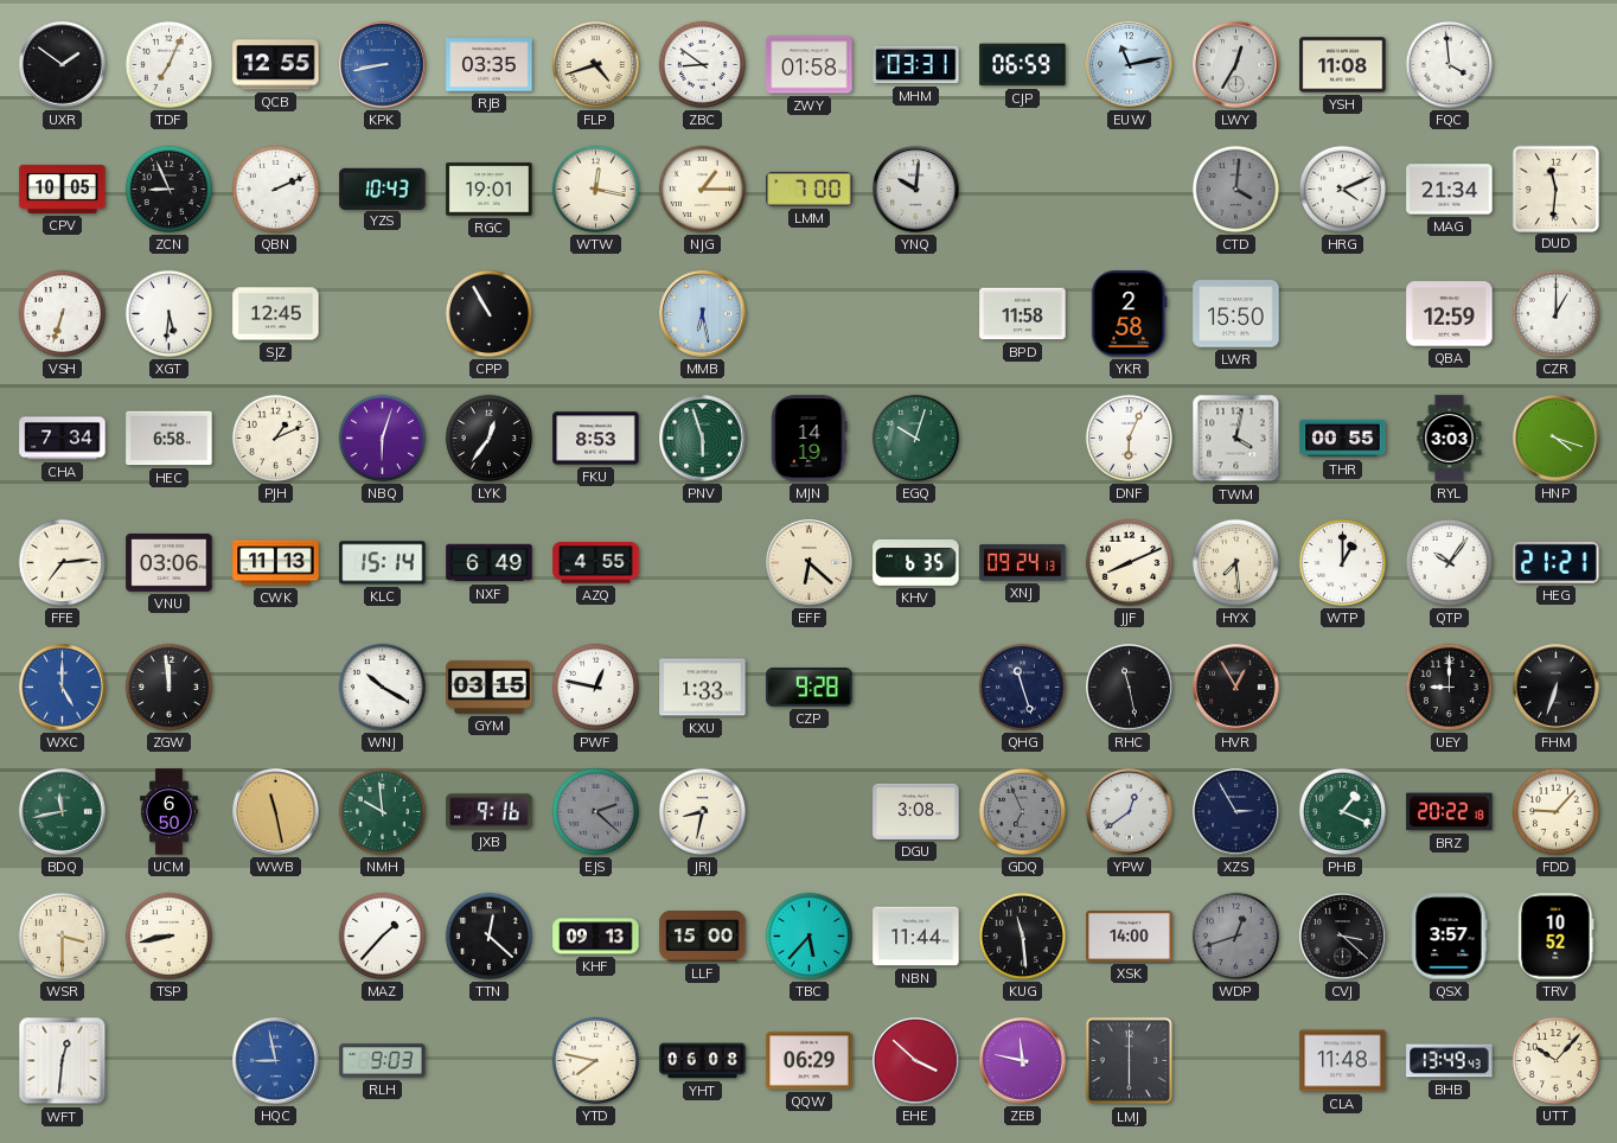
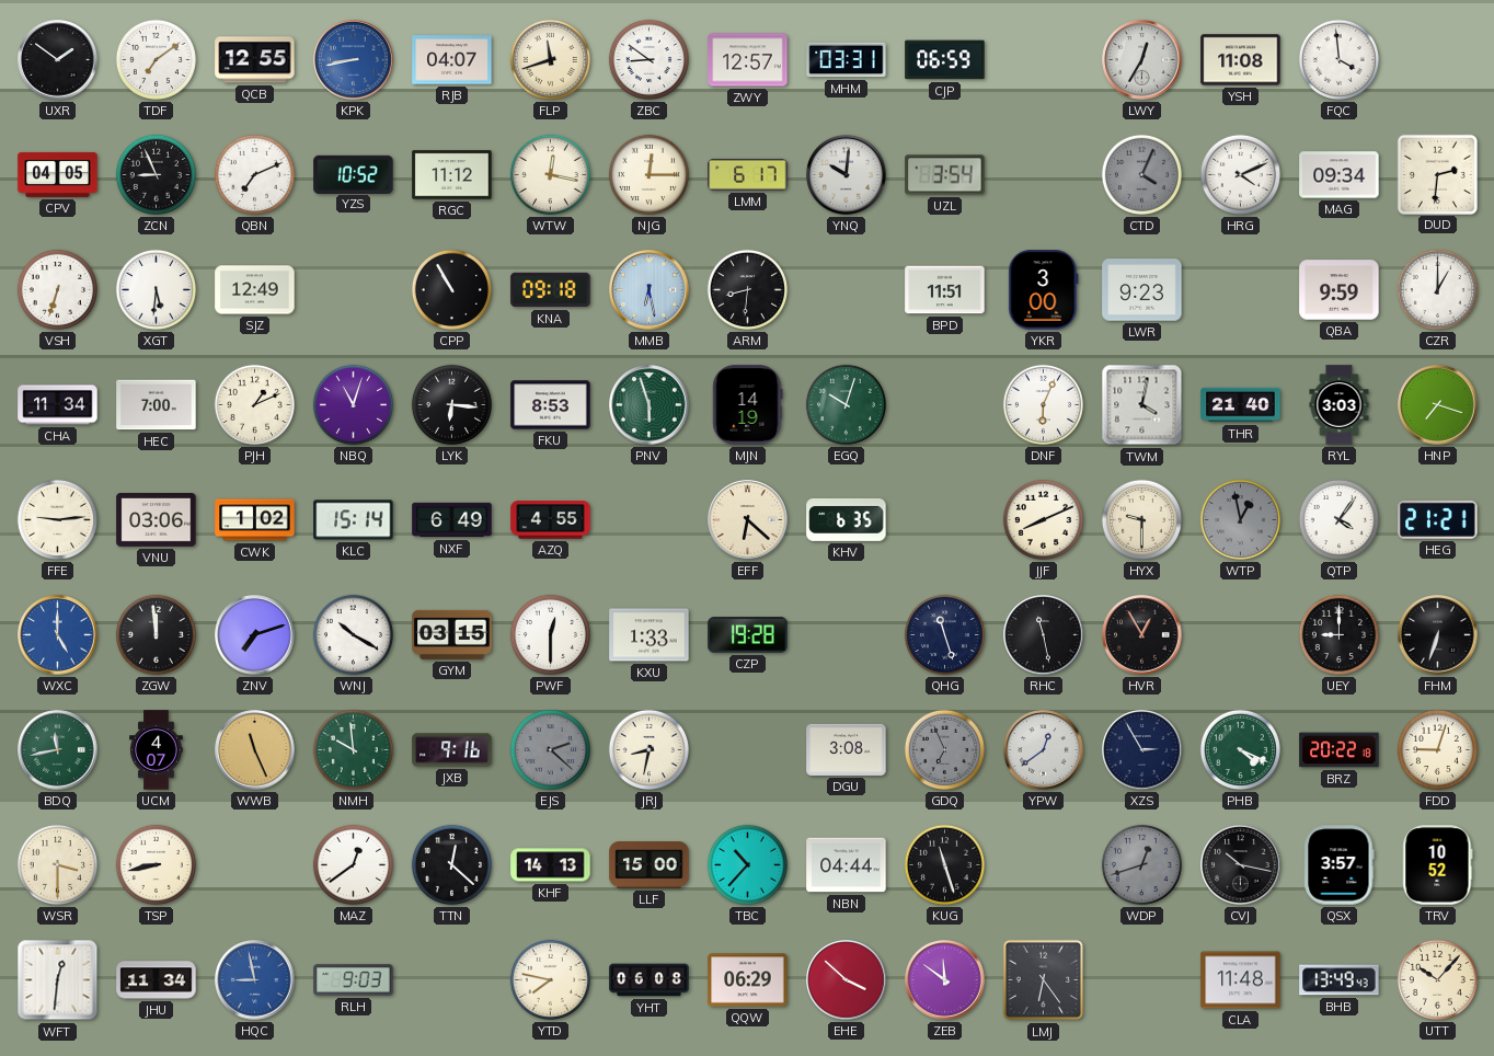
TDF: 7:04 -> 7:09 (156, 59)
RJB: 03:35 -> 04:07 (452, 60)
FLP: 4:42 -> 11:42 (550, 59)
ZWY: 01:58 -> 12:57 (748, 60)
EUW: 11:13 -> none (1130, 65)
CPV: 10:05 -> 04:05 (58, 174)
QBN: 2:11 -> 7:11 (254, 174)
YZS: 10:43 -> 10:52 (354, 174)
RGC: 19:01 -> 11:12 (452, 175)
NJG: 1:15 -> 12:15 (648, 174)
LMM: 7:00 -> 6:17 (748, 174)
UZL: none -> 3:54 (945, 175)
CTD: 4:01 -> 4:04 (1141, 174)
MAG: 21:34 -> 09:34 (1340, 175)
DUD: 11:31 -> 2:31 (1437, 174)
SJZ: 12:45 -> 12:49 (255, 290)
KNA: none -> 09:18 (551, 290)
ARM: none -> 8:31 (747, 289)
BPD: 11:58 -> 11:51 (945, 290)
YKR: 2:58 -> 3:00 (1044, 290)
LWR: 15:50 -> 9:23 (1142, 290)
QBA: 12:59 -> 9:59 (1340, 290)
CHA: 7:34 -> 11:34 (58, 405)
HEC: 6:58 -> 7:00 (157, 405)
NBQ: 6:03 -> 11:03 (353, 404)
LYK: 12:36 -> 6:16 (451, 404)
THR: 00:55 -> 21:40 (1241, 405)
HNP: 4:18 -> 7:18 (1438, 405)
FFE: 7:14 -> 9:14 (57, 519)
CWK: 11:13 -> 1:02 (255, 520)
XNJ: 09:24 -> none (1023, 563)
HYX: 7:29 -> 9:30 (1141, 519)
WTP: 1:00 -> 12:58 (1240, 519)
WTP dial: white -> grey (1240, 519)
QTP: 10:06 -> 4:06 (1338, 519)
ZNV: none -> 7:12 (255, 635)
PWF: 12:47 -> 12:30 (550, 634)
CZP: 9:28 -> 19:28 (748, 635)
UCM: 6:50 -> 4:07 (157, 750)
WWB: 11:28 -> 11:26 (255, 750)
PHB: 1:19 -> 4:19 (1240, 749)
FDD: 9:07 -> 9:03 (1437, 749)
MAZ: 1:37 -> 12:39 (353, 864)
KHF: 09:13 -> 14:13 (551, 865)
TBC: 5:37 -> 10:37 (747, 864)
NBN: 11:44 -> 04:44 (847, 865)
KUG: 11:29 -> 11:27 (944, 864)
XSK: 14:00 -> none (1130, 937)
CVJ: 3:22 -> 10:17 (1241, 865)
JHU: none -> 11:34 (157, 980)
ZEB: 11:47 -> 11:51 (945, 980)
LMJ: 6:00 -> 6:24 (1044, 980)
